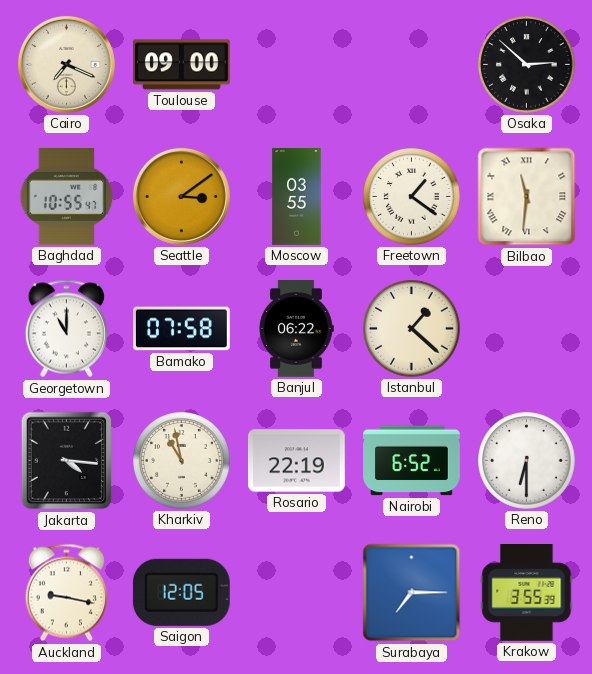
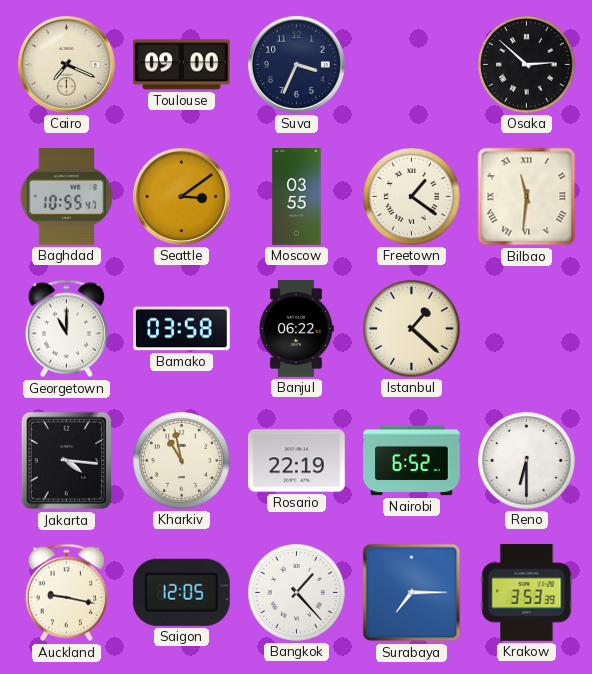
Suva: none -> 3:34 (296, 64)
Bamako: 07:58 -> 03:58 (182, 329)
Bangkok: none -> 1:23 (297, 593)
Krakow: 3:55 -> 3:53 (527, 593)
